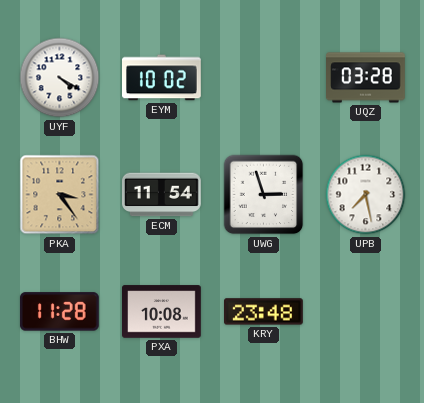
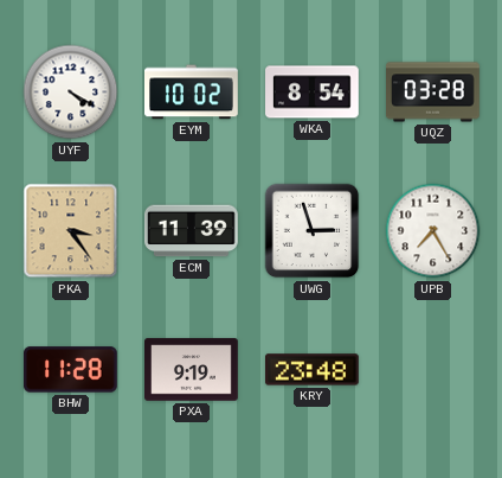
WKA: none -> 8:54 (313, 93)
ECM: 11:54 -> 11:39 (192, 231)
UPB: 7:28 -> 7:25 (433, 231)
PXA: 10:08 -> 9:19 (192, 370)
